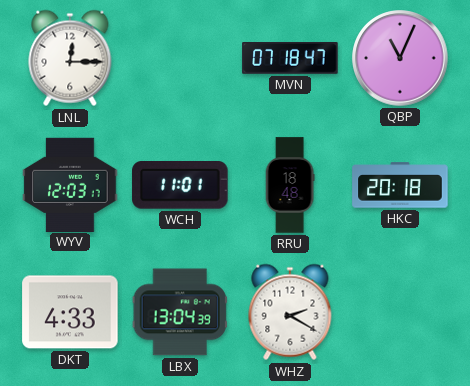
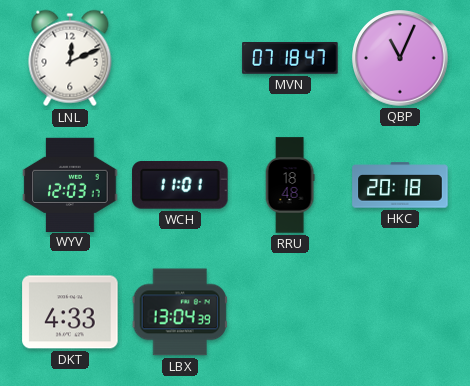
LNL: 12:15 -> 12:11 (70, 58)
WHZ: 2:20 -> none (290, 312)
